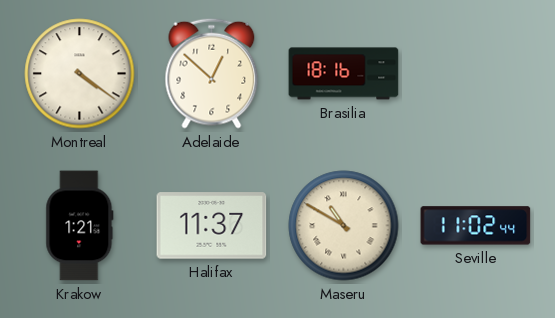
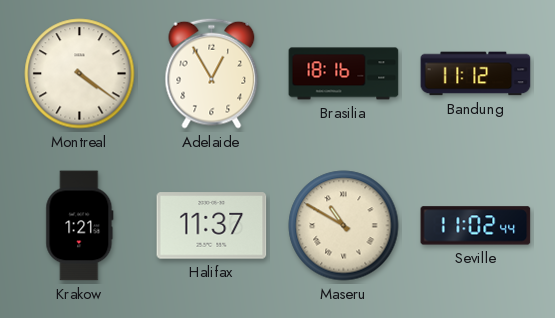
Adelaide: 12:52 -> 12:55 (212, 73)
Bandung: none -> 11:12 (476, 74)
